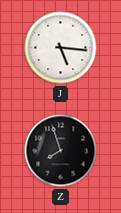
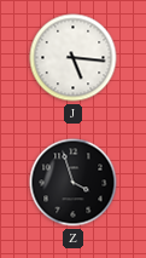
Z: 7:57 -> 3:57 (74, 183)
